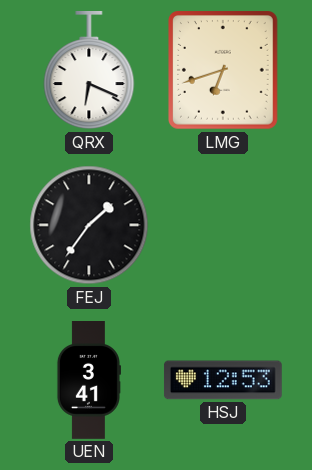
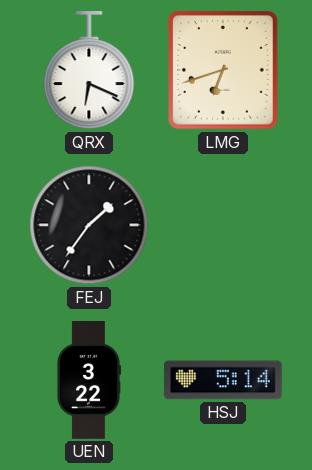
UEN: 3:41 -> 3:22 (88, 381)
HSJ: 12:53 -> 5:14 (223, 380)
